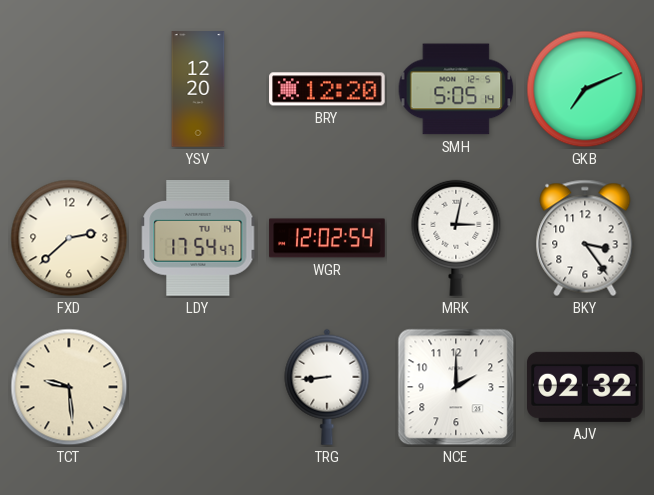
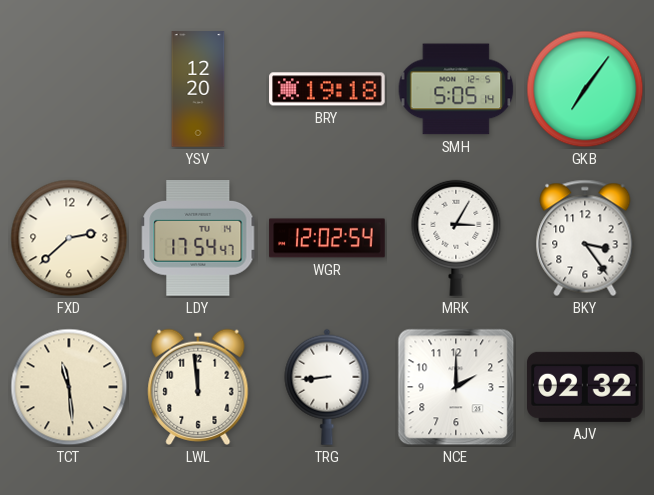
BRY: 12:20 -> 19:18 (327, 89)
GKB: 7:11 -> 7:06 (585, 89)
MRK: 3:02 -> 3:05 (456, 238)
TCT: 9:29 -> 11:29 (69, 387)
LWL: none -> 11:59 (198, 387)
